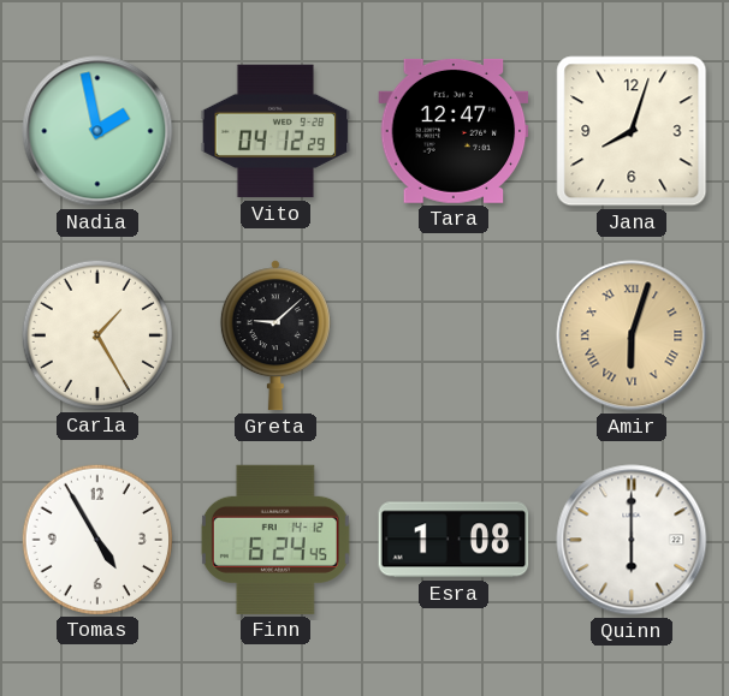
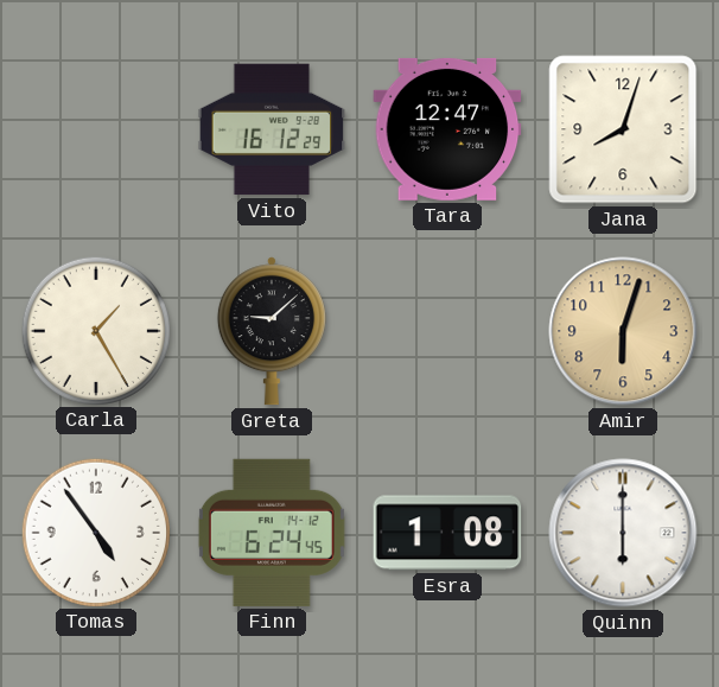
Nadia: 1:58 -> none (97, 131)
Vito: 04:12 -> 16:12 (272, 129)
Amir numerals: Roman -> Arabic (623, 331)
Tomas: 4:55 -> 4:54 (95, 532)
